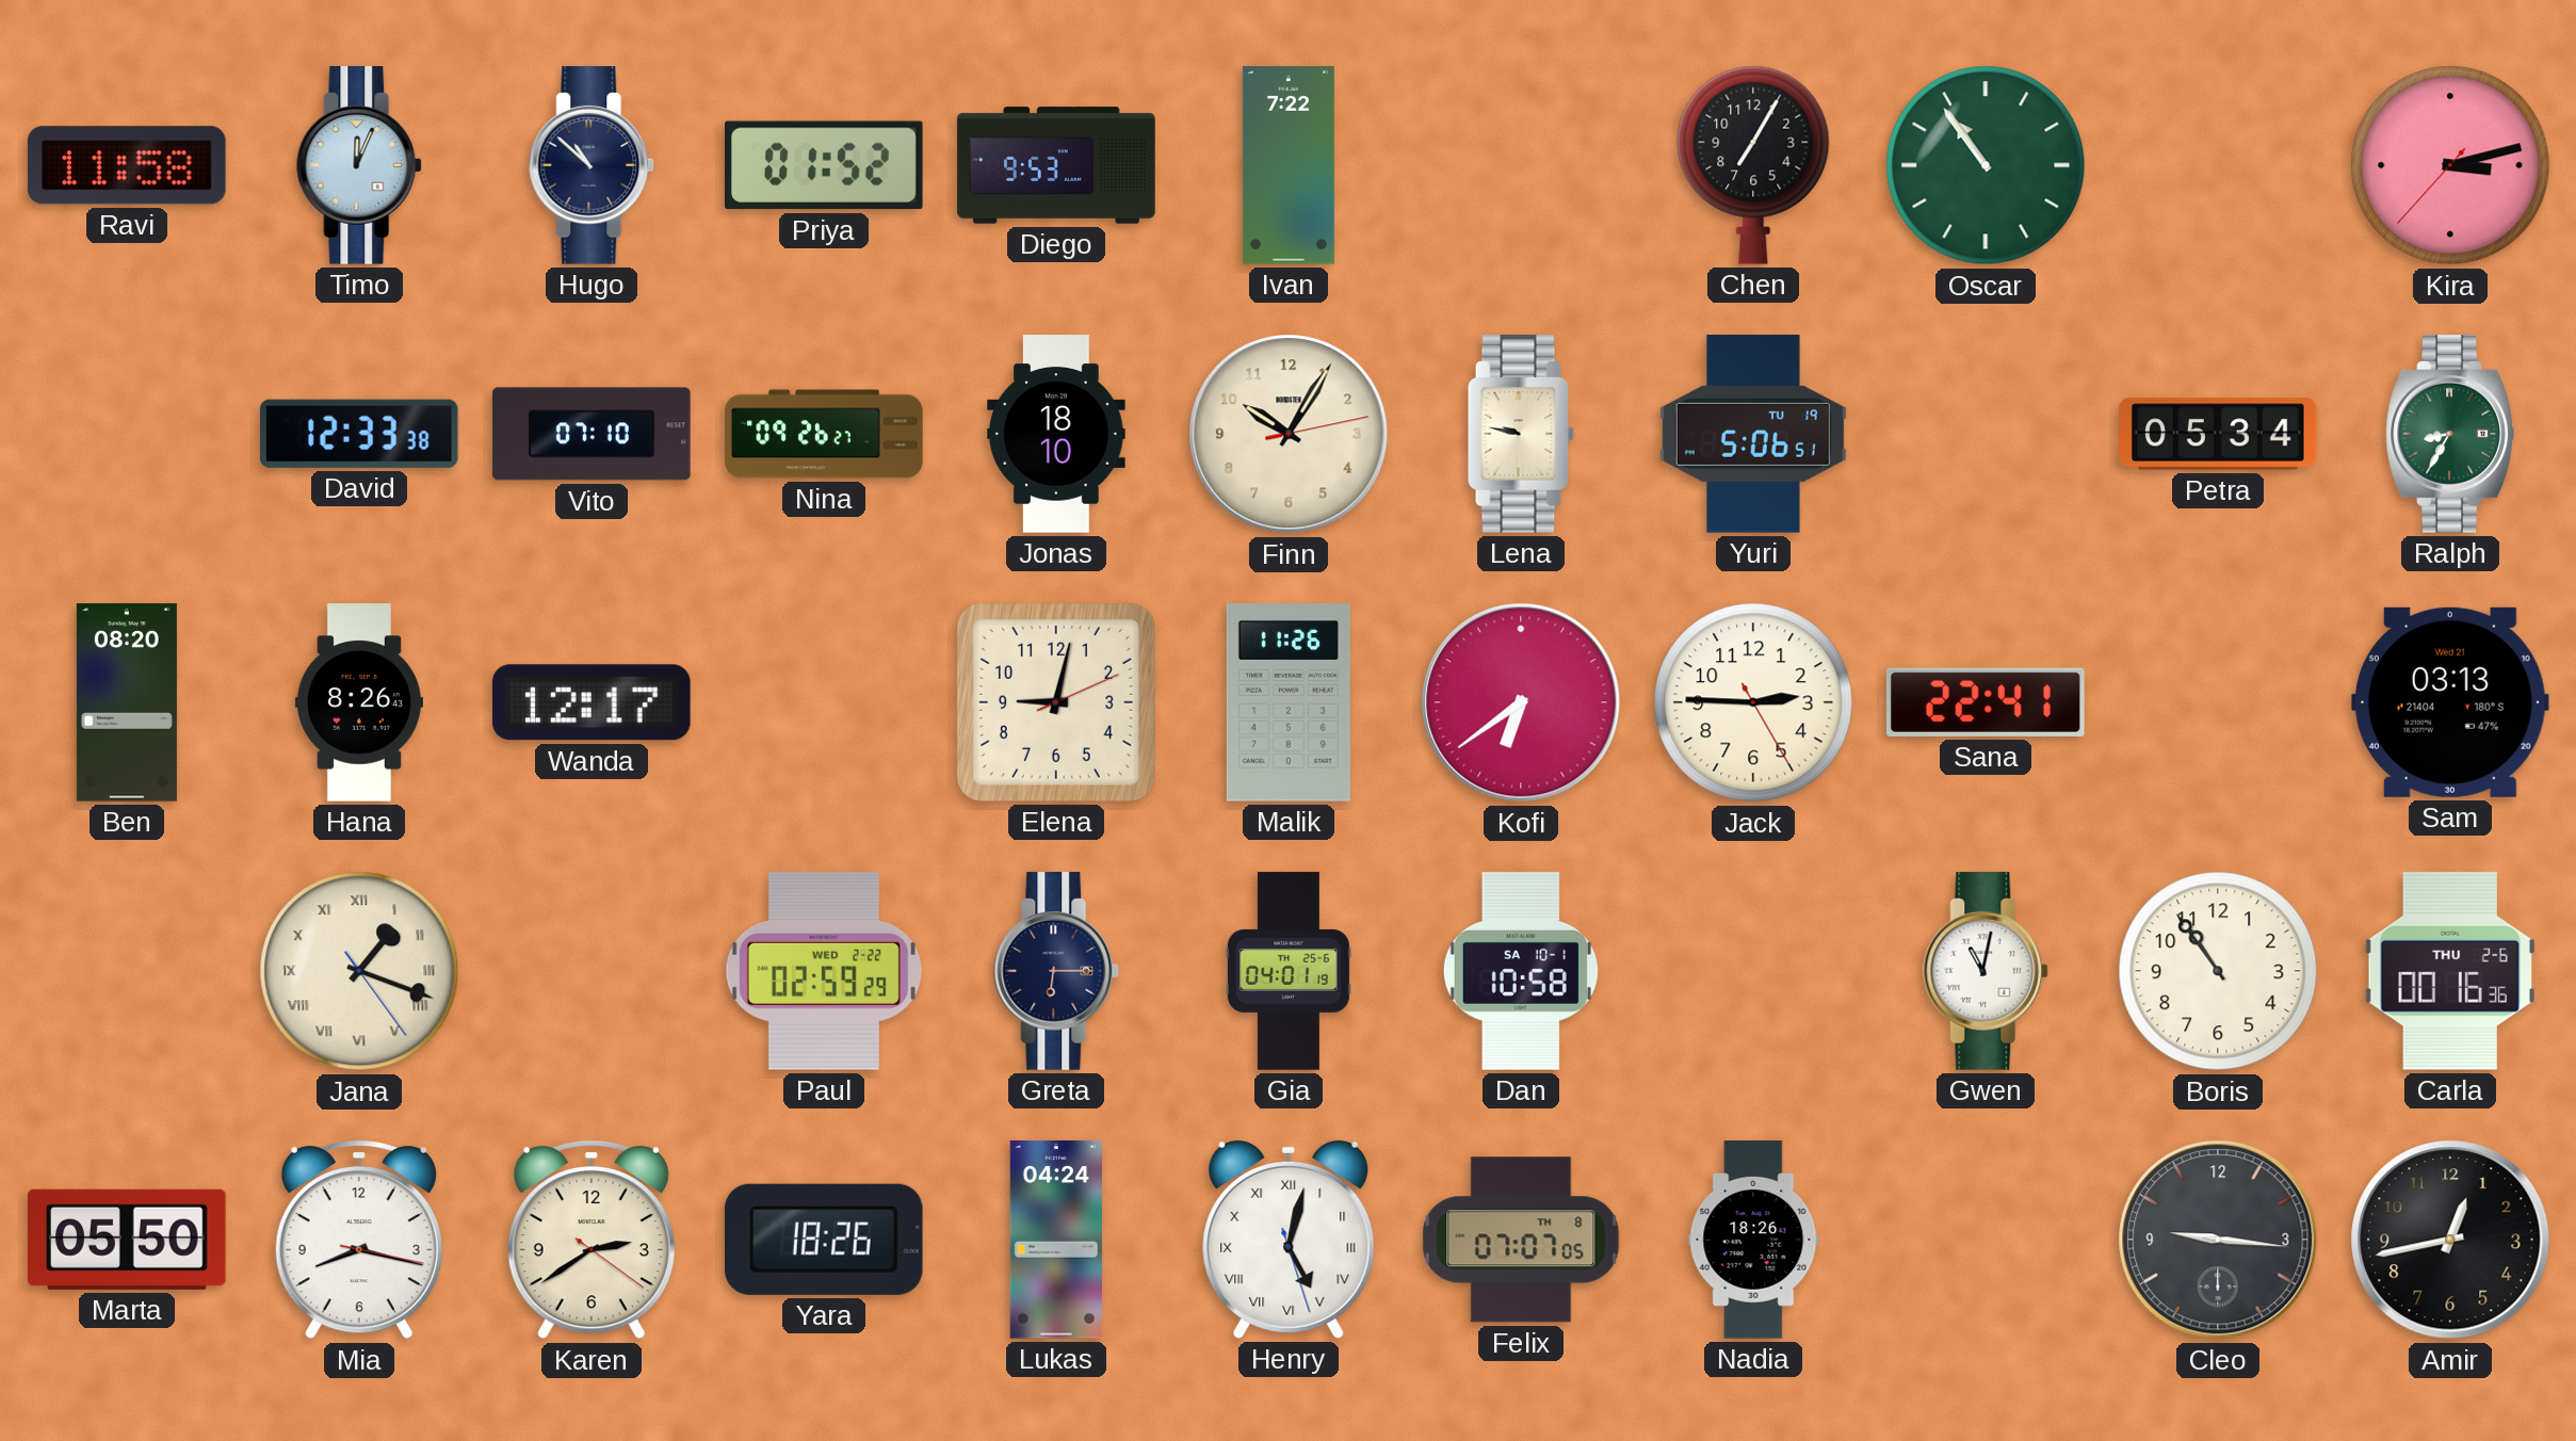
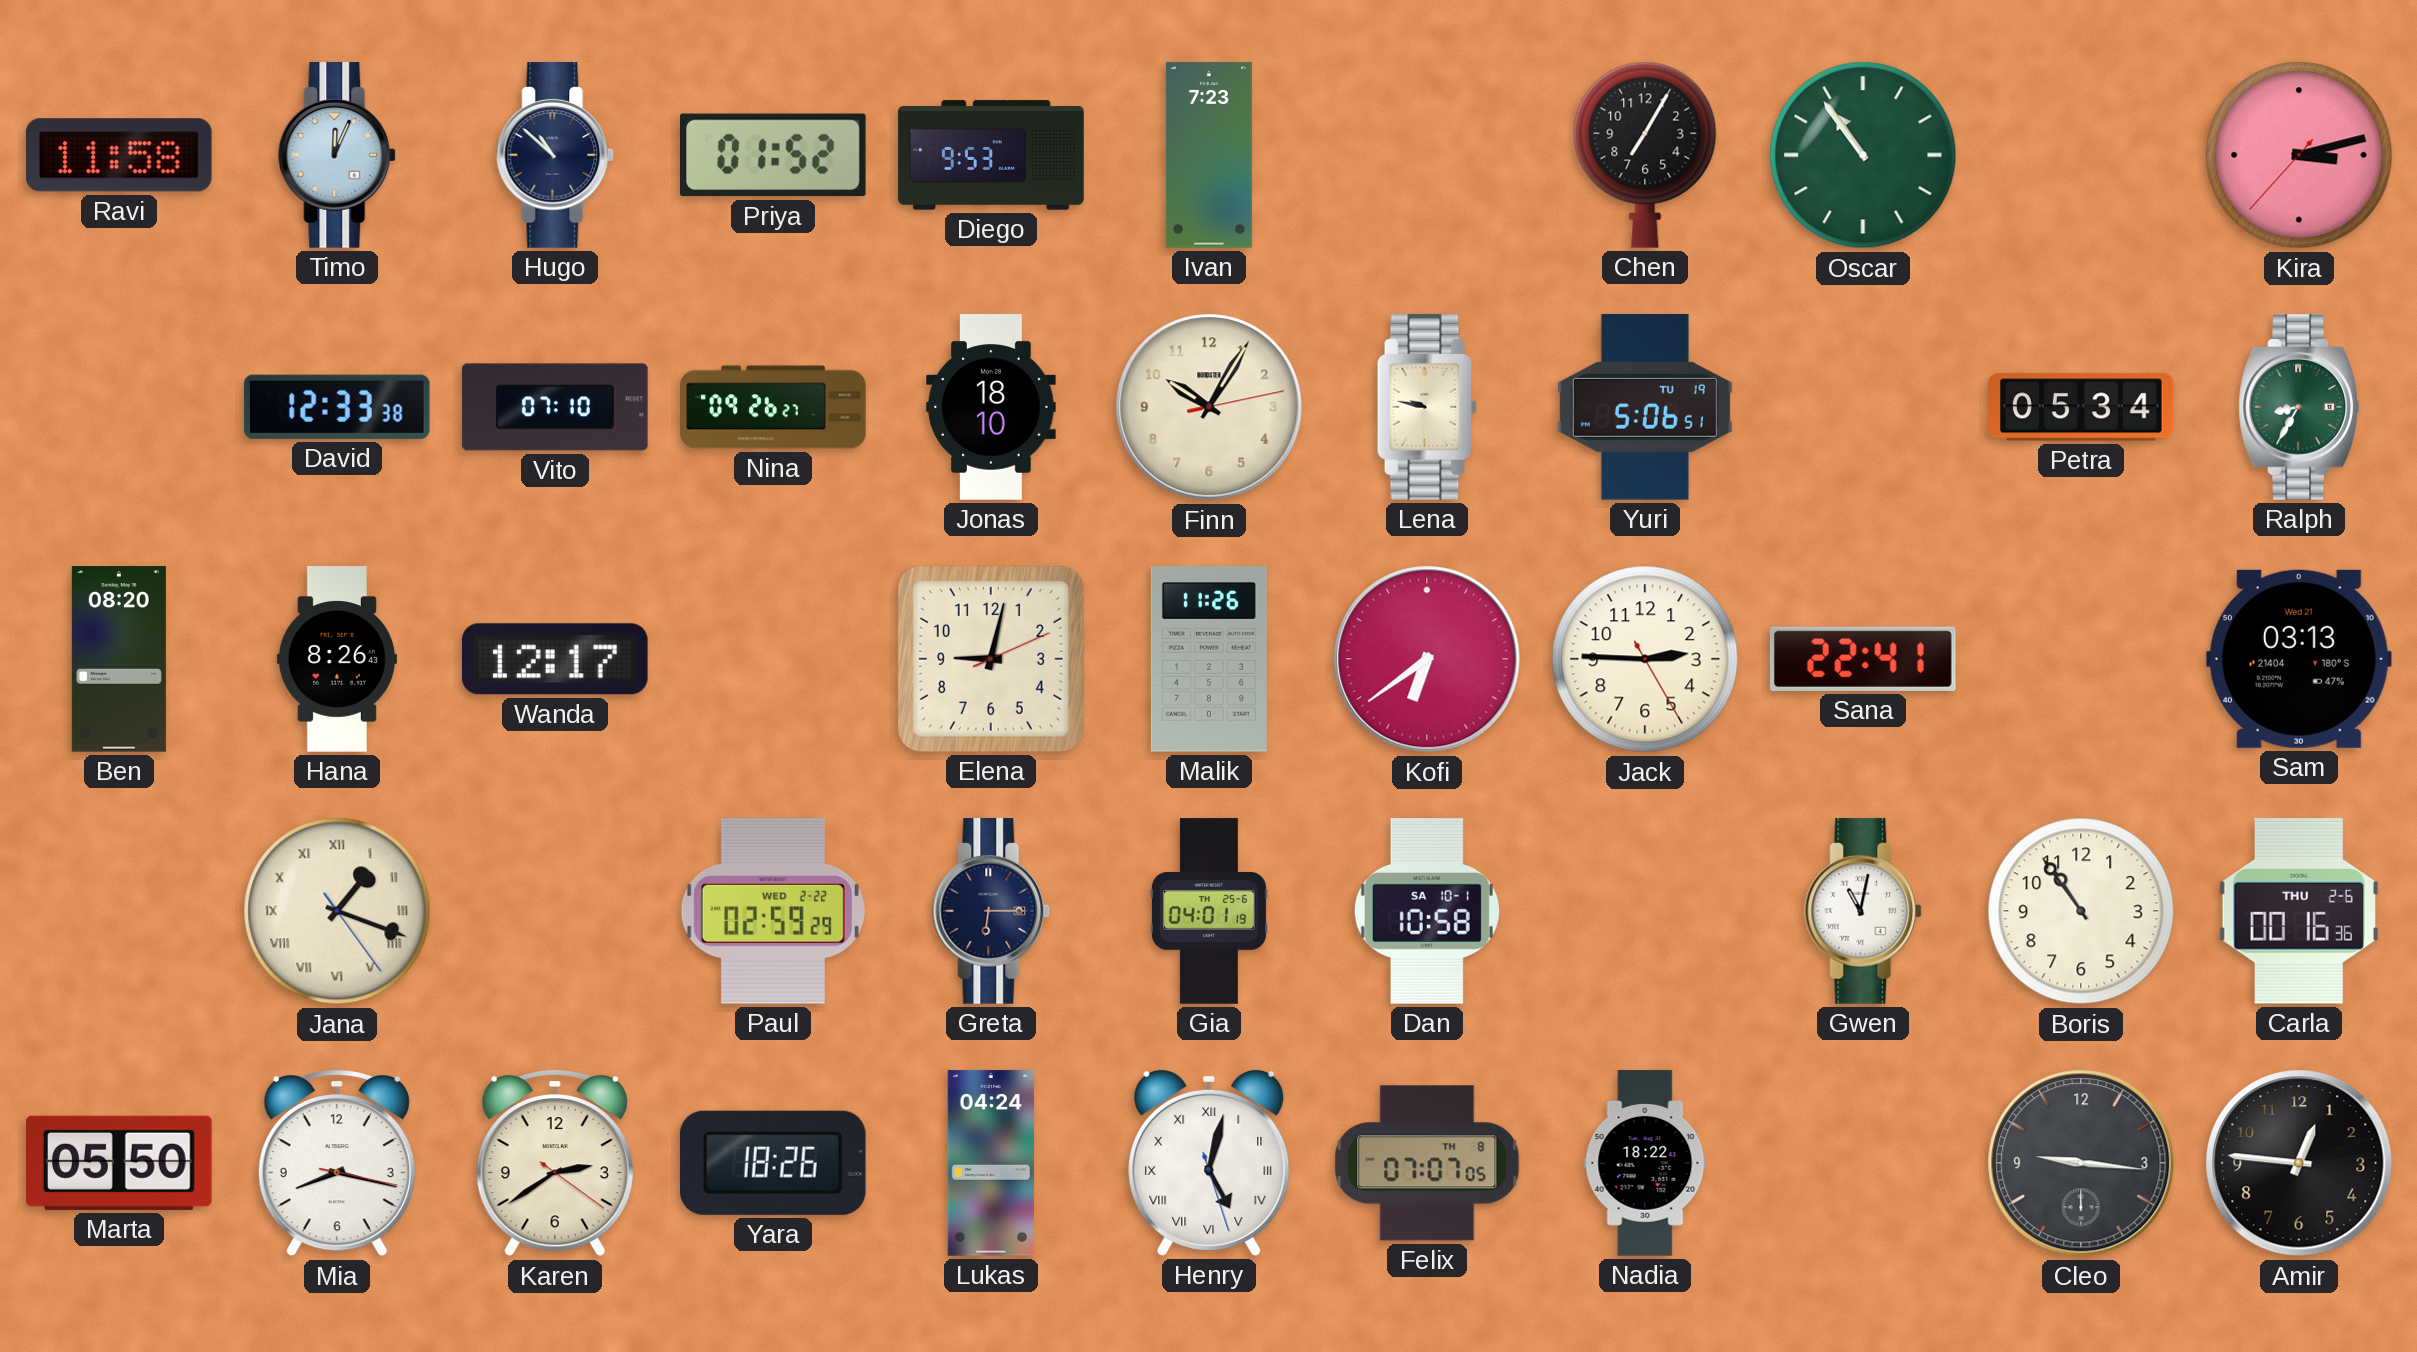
Ivan: 7:22 -> 7:23 (1209, 155)
Nadia: 18:26 -> 18:22 (1645, 1163)
Amir: 12:43 -> 12:46 (2299, 1163)
